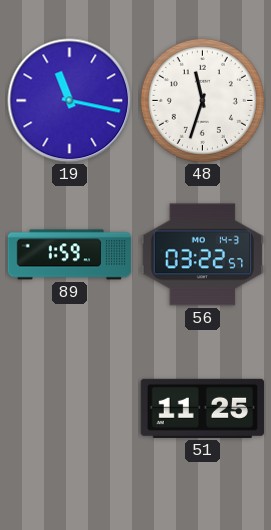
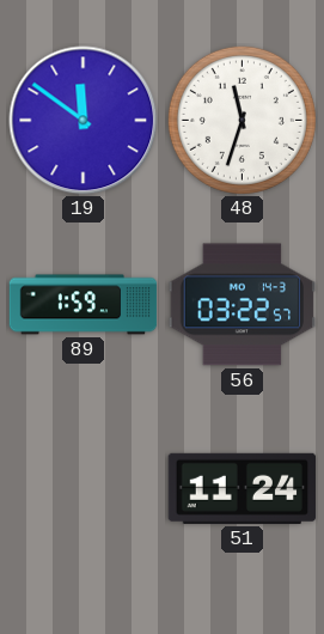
19: 11:17 -> 11:51 (84, 121)
51: 11:25 -> 11:24 (243, 488)
